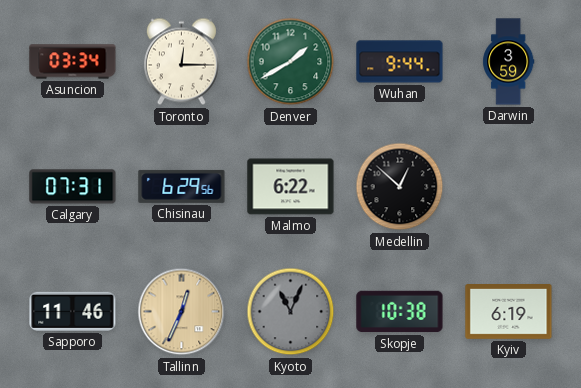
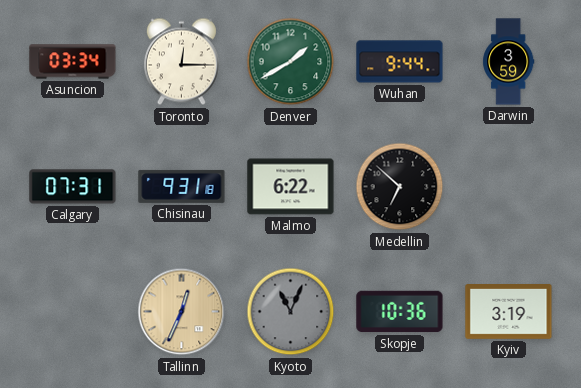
Chisinau: 6:29 -> 9:31 (182, 186)
Medellin: 12:52 -> 6:52 (400, 187)
Sapporo: 11:46 -> none (73, 311)
Skopje: 10:38 -> 10:36 (400, 312)
Kyiv: 6:19 -> 3:19 (509, 312)
